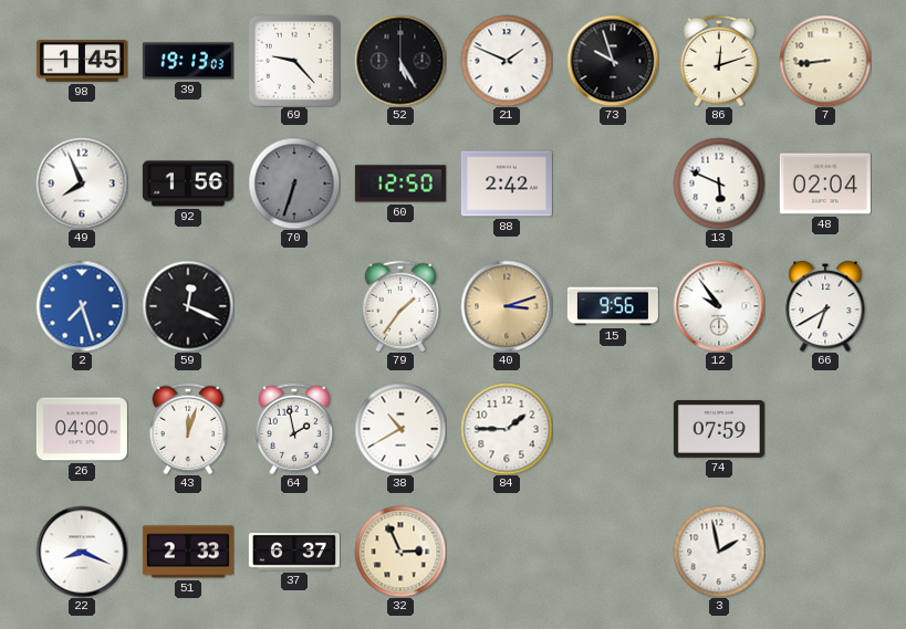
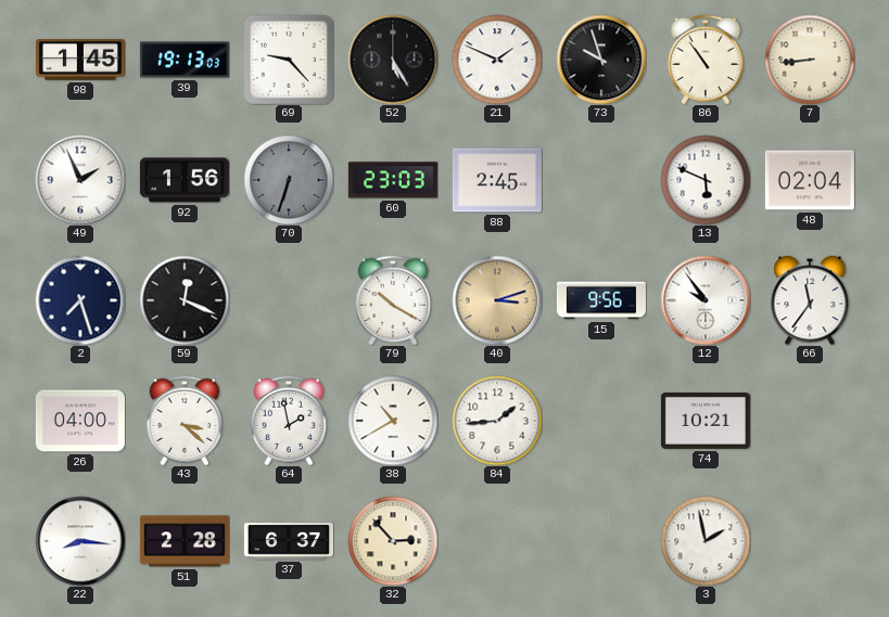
86: 12:12 -> 10:54 (706, 60)
49: 7:56 -> 1:56 (80, 180)
60: 12:50 -> 23:03 (393, 180)
88: 2:42 -> 2:45 (497, 180)
2 dial: blue -> navy (80, 300)
79: 1:36 -> 10:20 (393, 300)
66: 6:40 -> 11:36 (810, 300)
43: 12:03 -> 3:22 (185, 421)
84: 1:45 -> 1:44 (497, 421)
74: 07:59 -> 10:21 (706, 422)
22: 8:19 -> 8:16 (80, 541)
51: 2:33 -> 2:28 (185, 541)
32: 2:56 -> 2:53 (393, 541)
